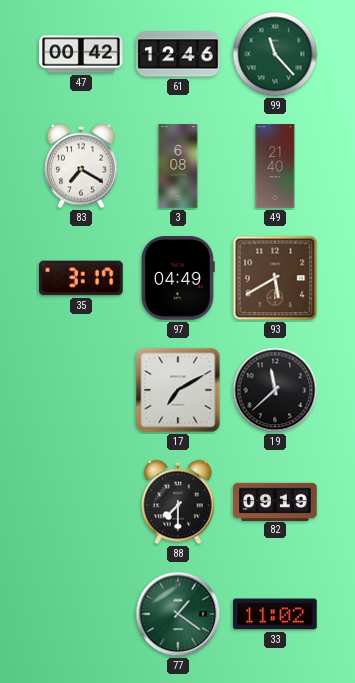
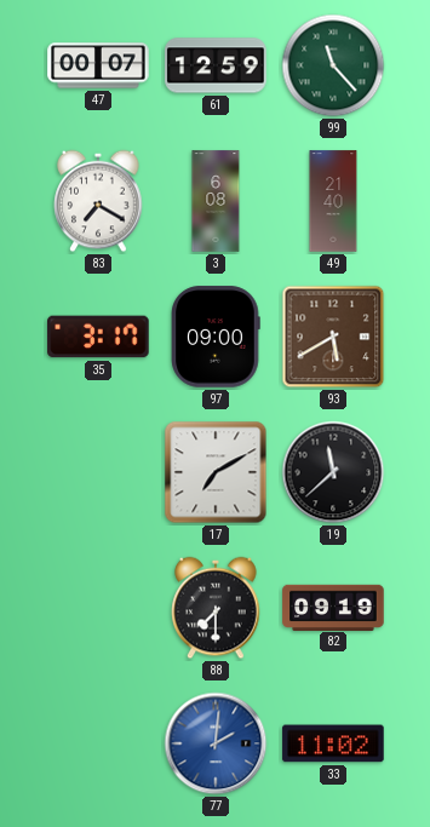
47: 00:42 -> 00:07 (98, 65)
61: 12:46 -> 12:59 (216, 65)
97: 04:49 -> 09:00 (216, 337)
77: 1:21 -> 2:01 (216, 743)
77 dial: green -> blue (216, 743)
